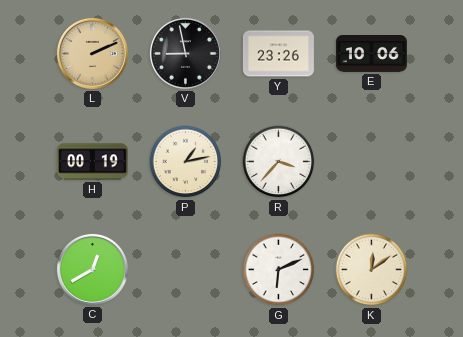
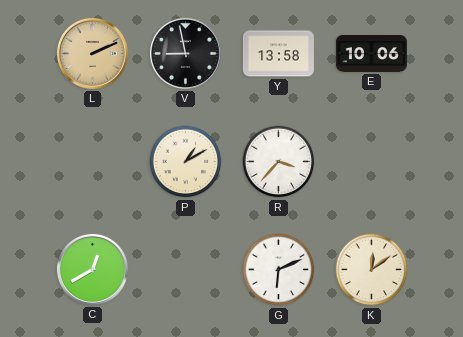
Y: 23:26 -> 13:58 (278, 54)
H: 00:19 -> none (92, 162)
P: 1:13 -> 1:10 (186, 162)
